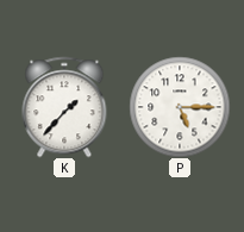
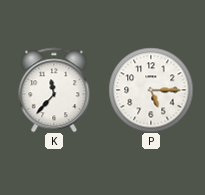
K: 1:37 -> 11:37 (54, 90)
